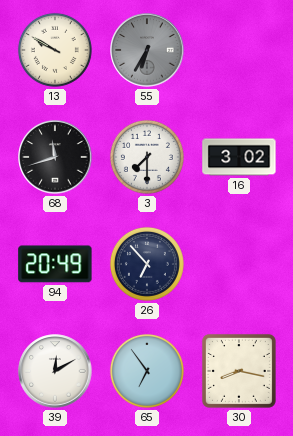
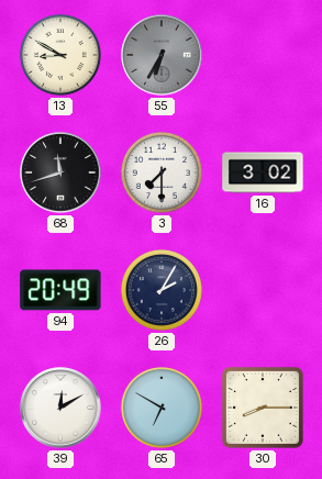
13: 9:50 -> 8:50 (60, 55)
26: 6:53 -> 2:05 (162, 290)
65: 6:54 -> 6:50 (162, 408)
30: 8:17 -> 8:15 (263, 408)
